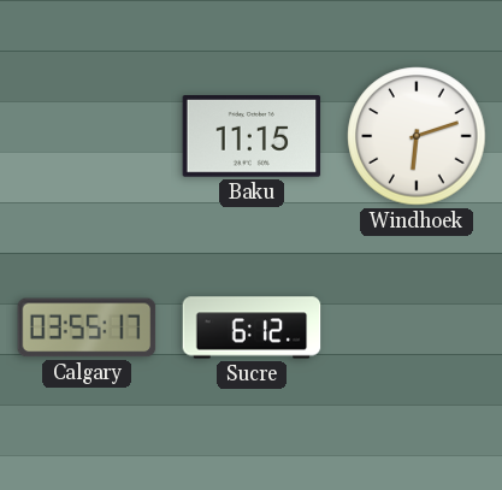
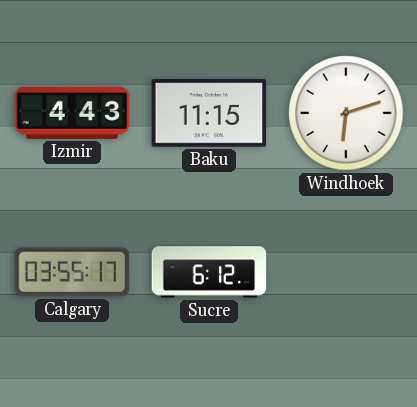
Izmir: none -> 4:43 (72, 113)
